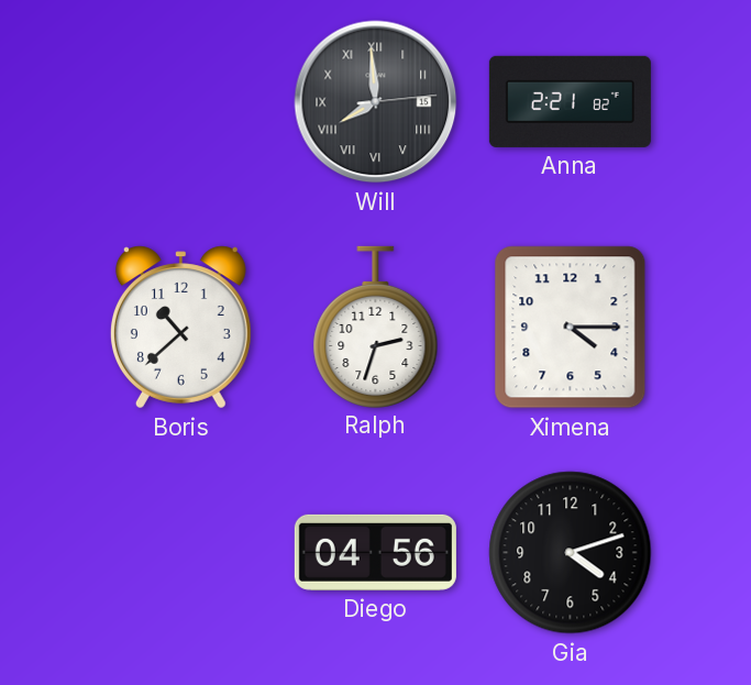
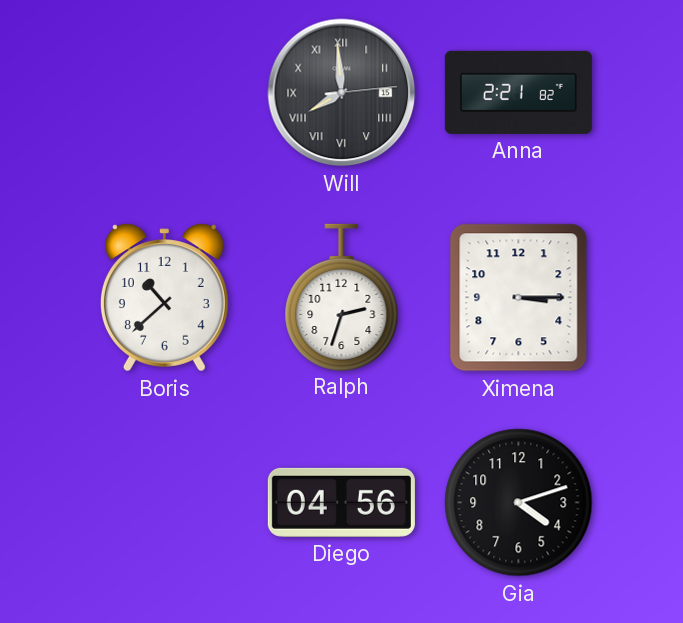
Ximena: 4:15 -> 3:15 (519, 298)
